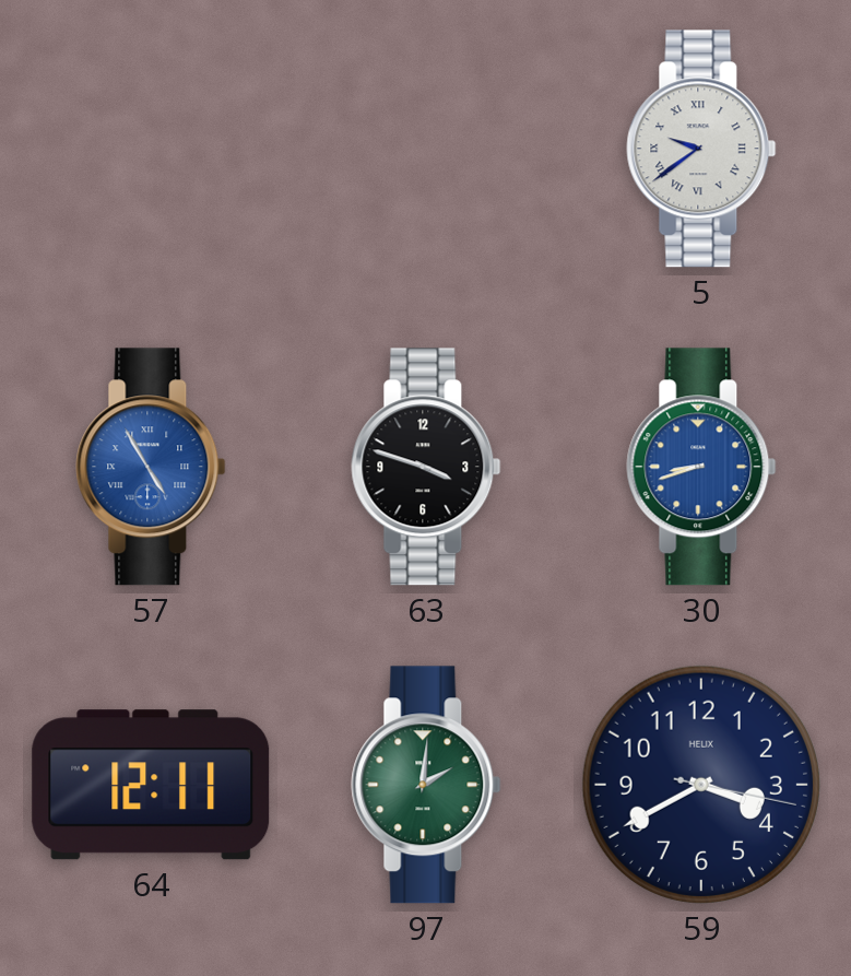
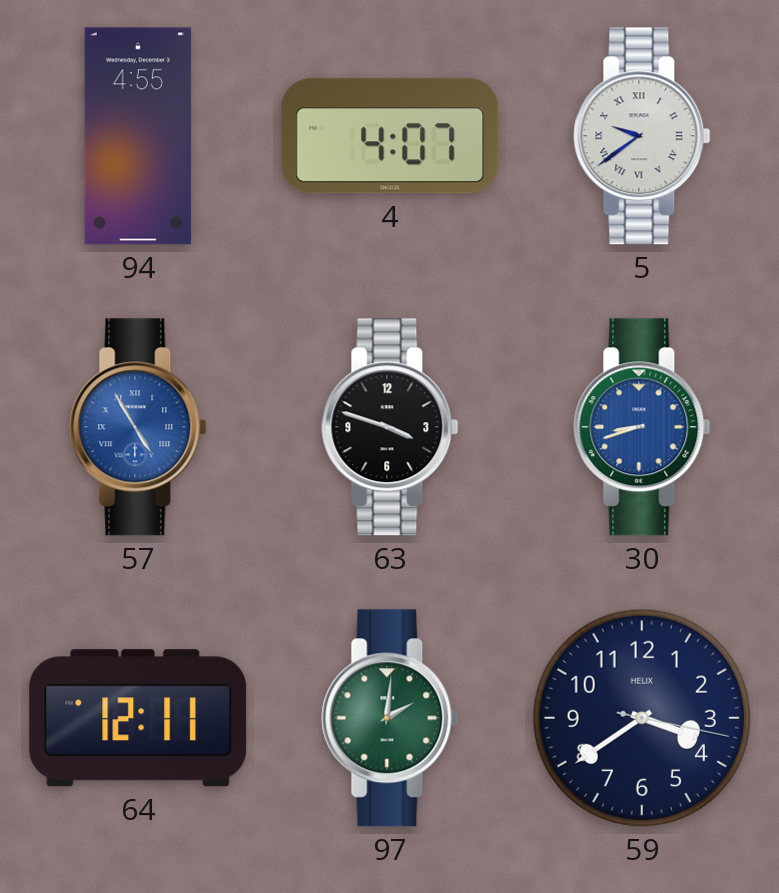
94: none -> 4:55 (138, 136)
4: none -> 4:07 (390, 136)
59: 3:40 -> 3:39 (642, 718)
